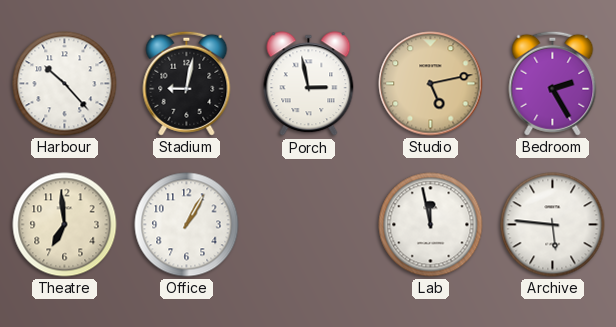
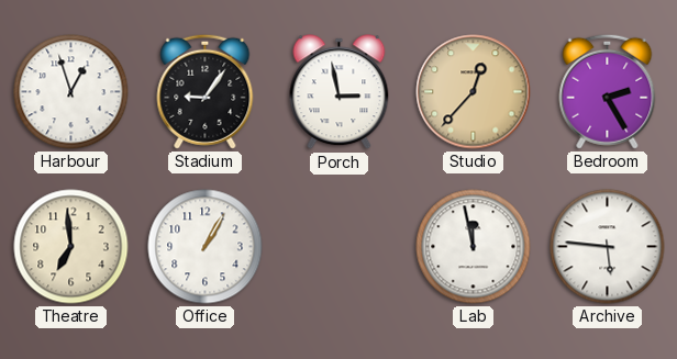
Harbour: 10:23 -> 12:57 (71, 92)
Stadium: 9:02 -> 9:06 (206, 91)
Studio: 5:13 -> 12:37 (474, 92)
